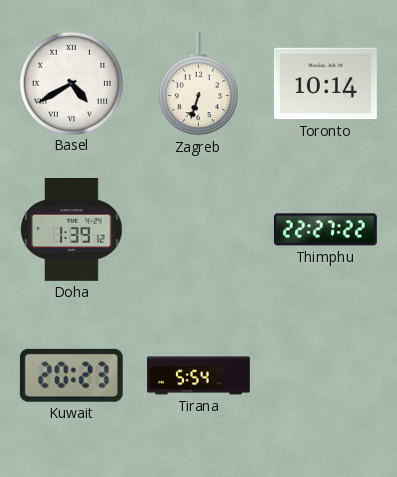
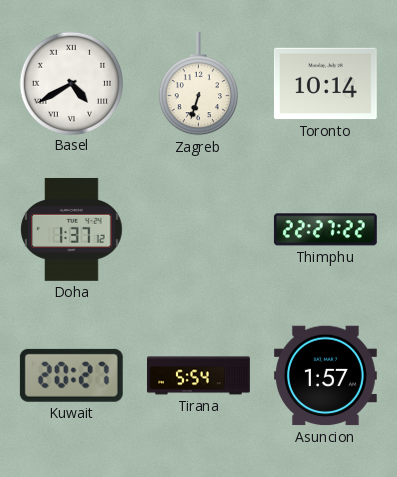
Doha: 1:39 -> 1:37 (72, 229)
Kuwait: 20:23 -> 20:27 (71, 375)
Asuncion: none -> 1:57 (325, 376)
